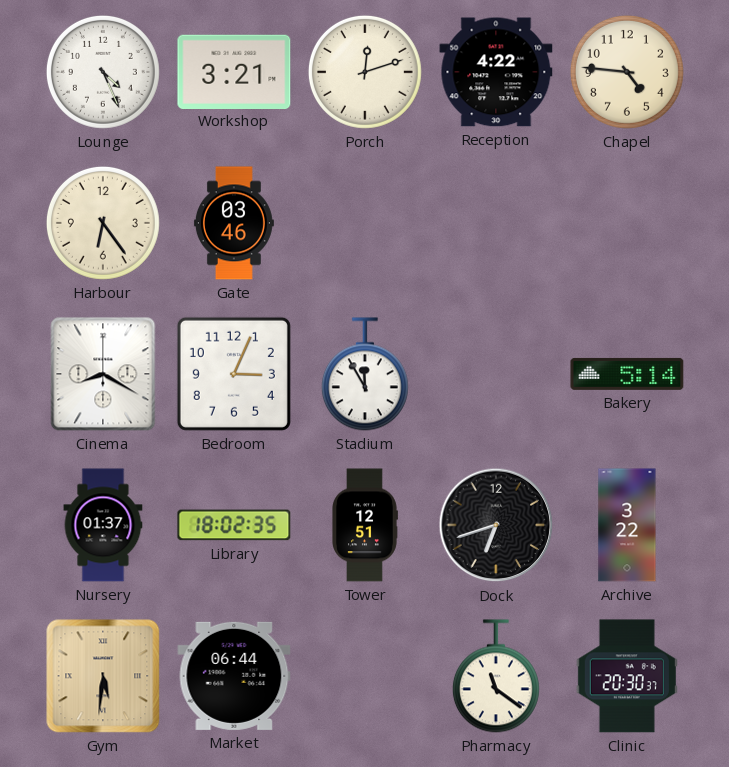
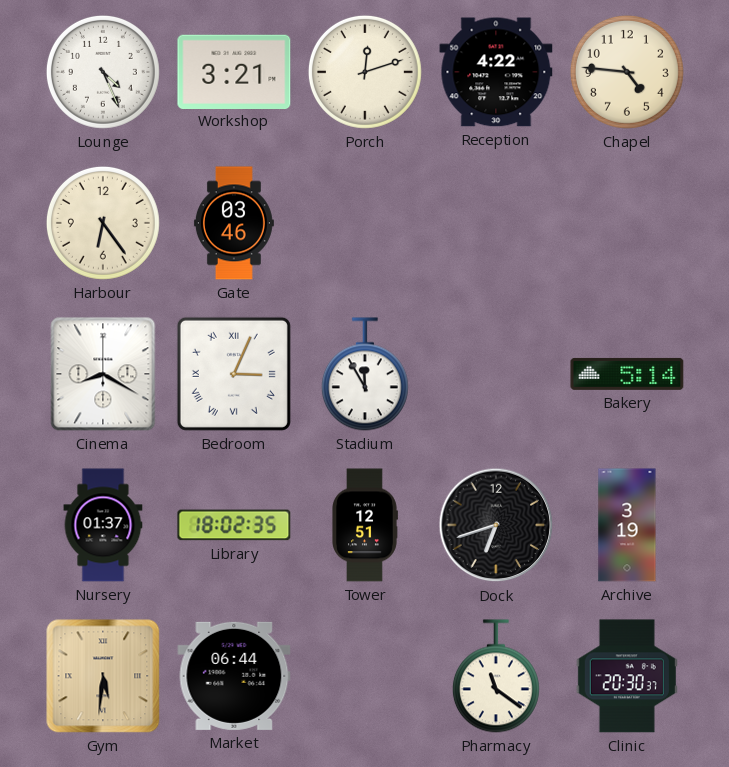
Bedroom numerals: Arabic -> Roman (234, 374)
Archive: 3:22 -> 3:19 (627, 525)
